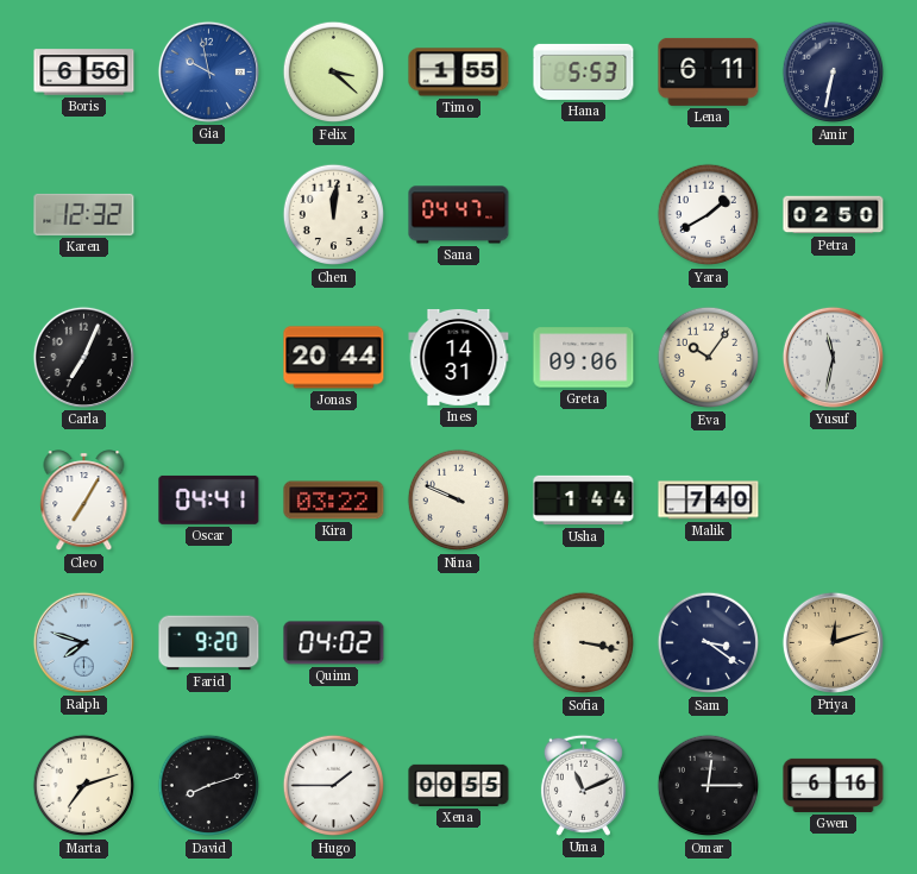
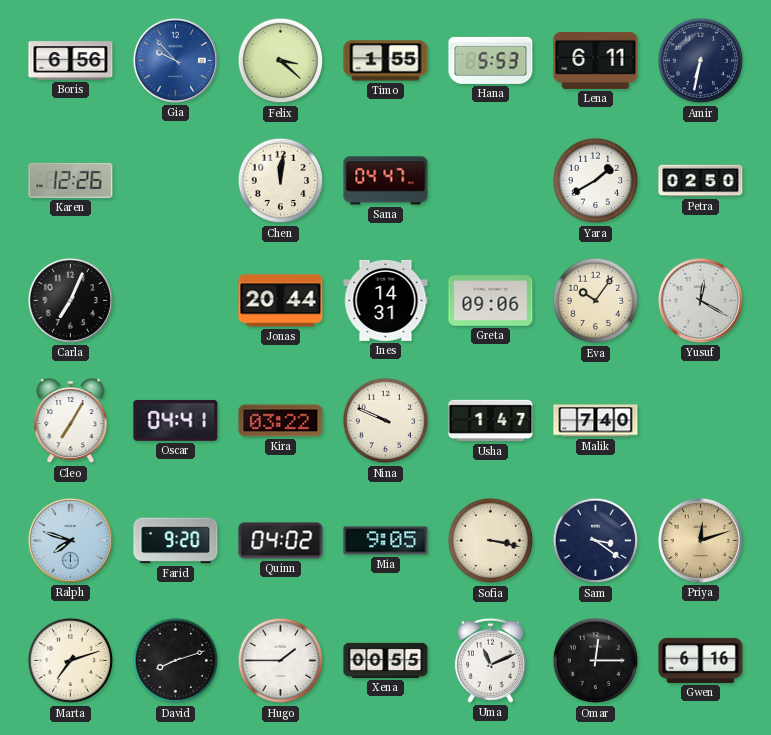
Gia: 9:58 -> 9:53 (175, 60)
Karen: 12:32 -> 12:26 (71, 180)
Yusuf: 11:32 -> 12:20 (700, 300)
Usha: 1:44 -> 1:47 (491, 421)
Mia: none -> 9:05 (386, 541)
